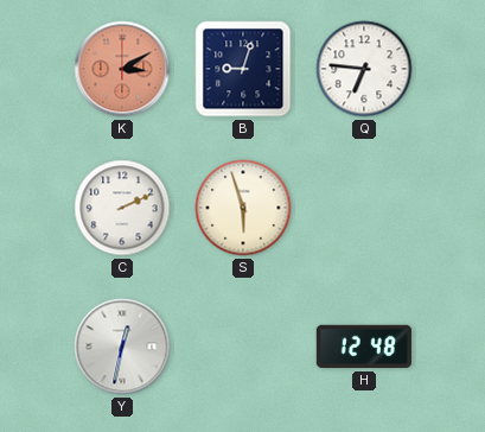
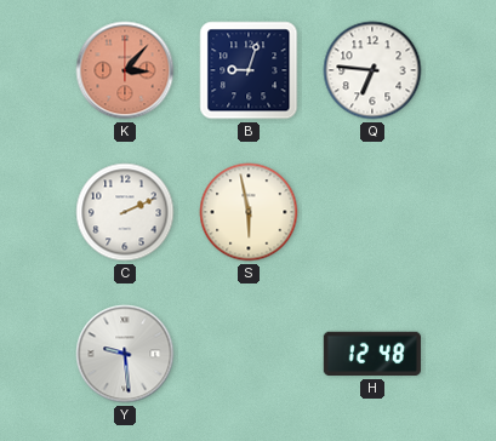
K: 3:10 -> 3:07 (125, 70)
S: 5:57 -> 5:58 (249, 212)
Y: 12:32 -> 9:29 (125, 354)
